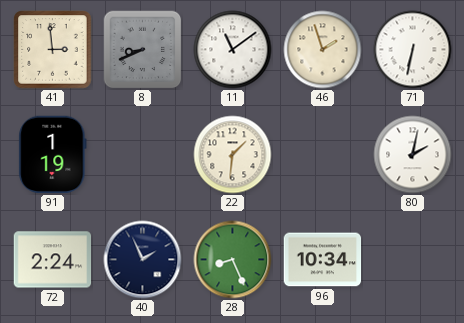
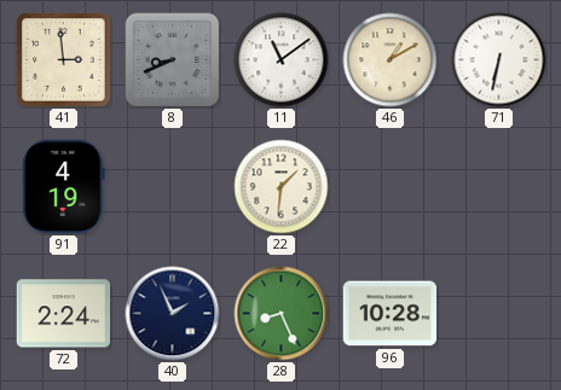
46: 1:57 -> 1:10 (391, 60)
91: 1:19 -> 4:19 (64, 187)
80: 2:02 -> none (413, 155)
96: 10:34 -> 10:28 (391, 314)
